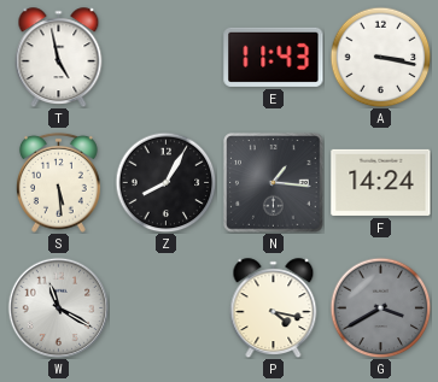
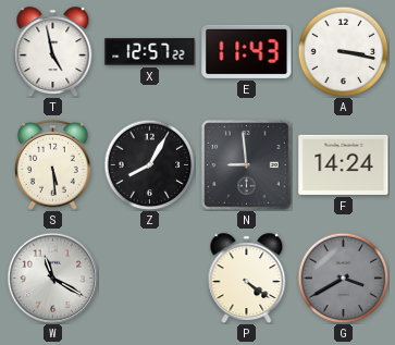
X: none -> 12:57 (150, 52)
N: 1:16 -> 8:59 (247, 165)
P: 4:17 -> 4:21 (247, 279)
